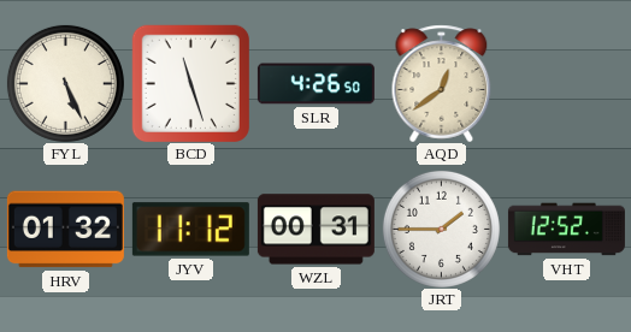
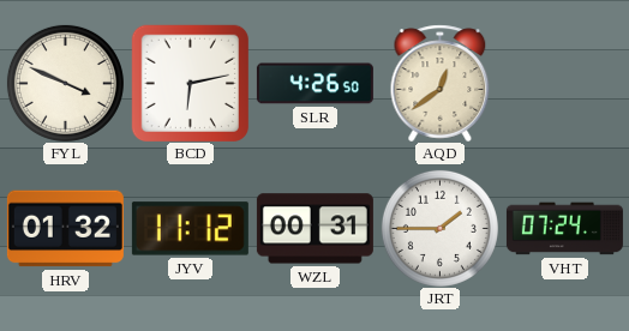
FYL: 5:26 -> 3:49 (65, 83)
BCD: 11:27 -> 6:13 (190, 83)
VHT: 12:52 -> 07:24 (564, 229)
